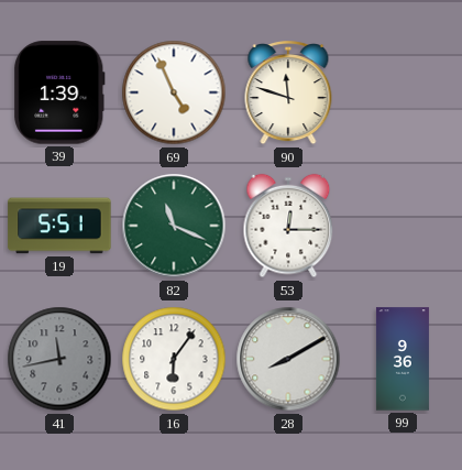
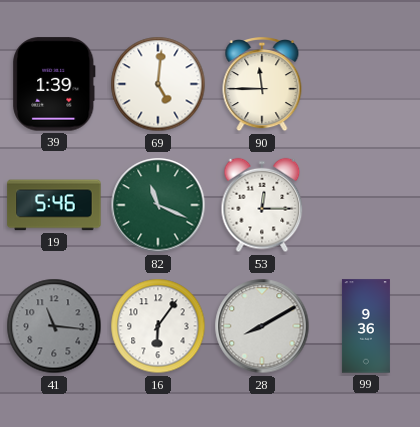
69: 4:56 -> 5:01 (158, 84)
90: 11:48 -> 11:45 (262, 85)
19: 5:51 -> 5:46 (54, 205)
41: 11:43 -> 11:16 (54, 326)
